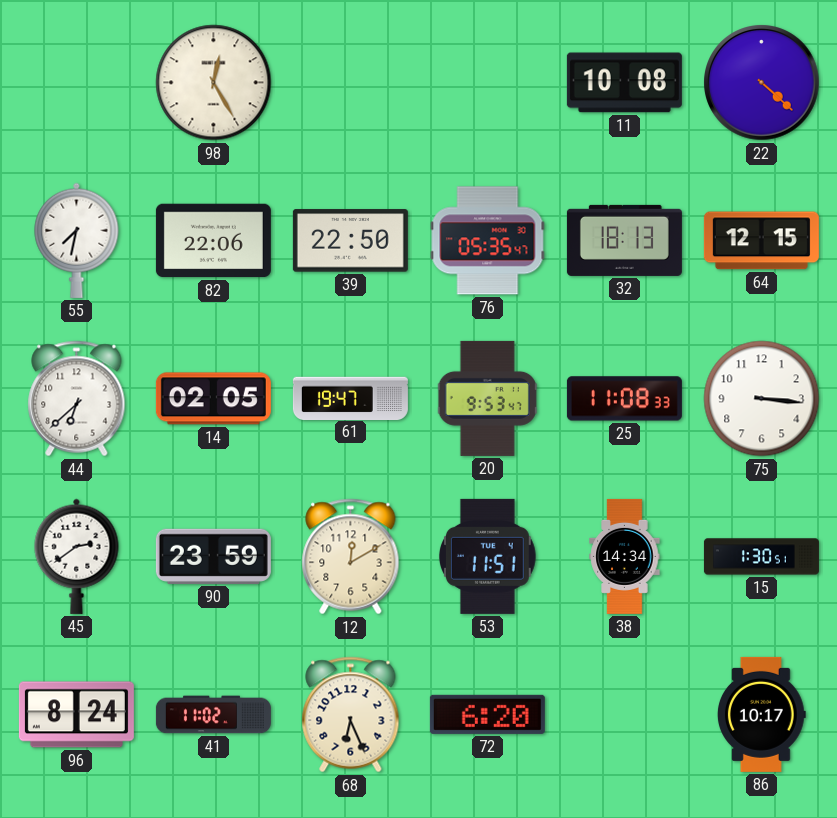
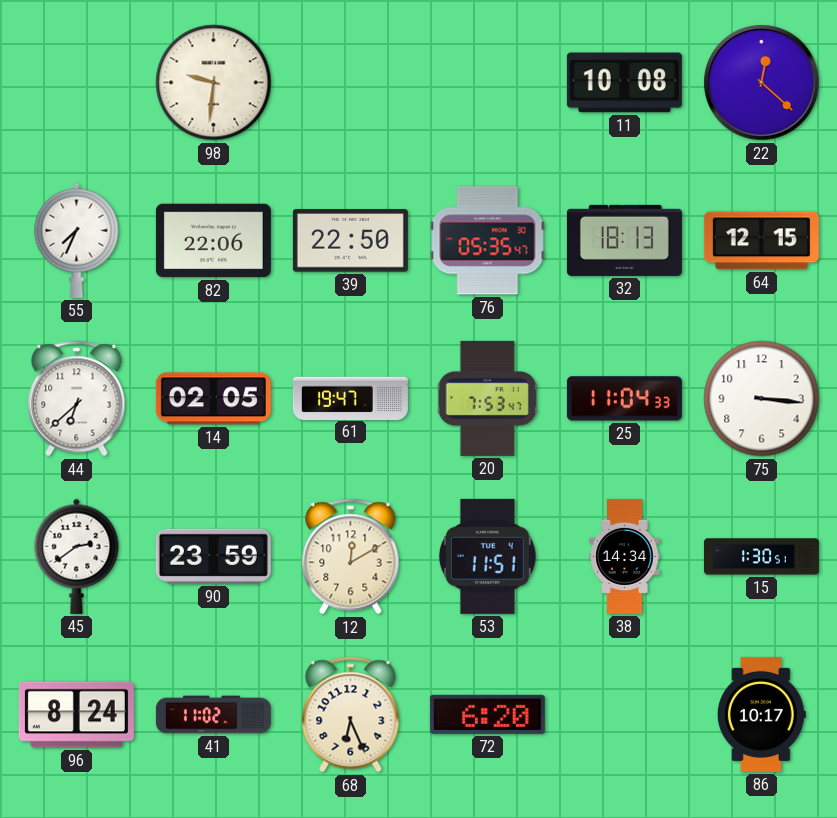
98: 12:25 -> 9:31 (214, 83)
22: 4:22 -> 12:22 (762, 83)
55: 7:32 -> 7:34 (77, 240)
20: 9:53 -> 7:53 (487, 398)
25: 11:08 -> 11:04 (624, 399)
